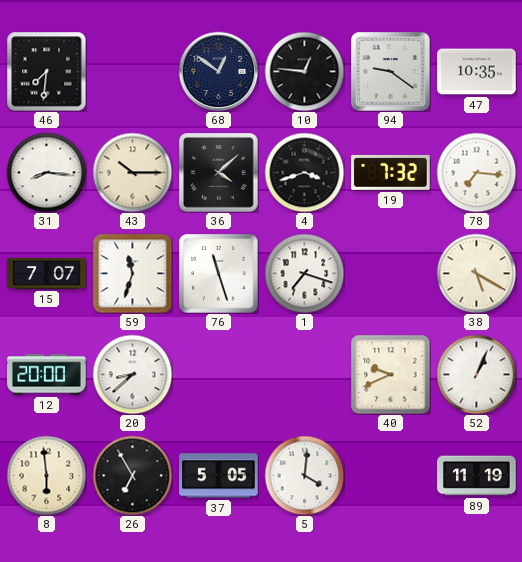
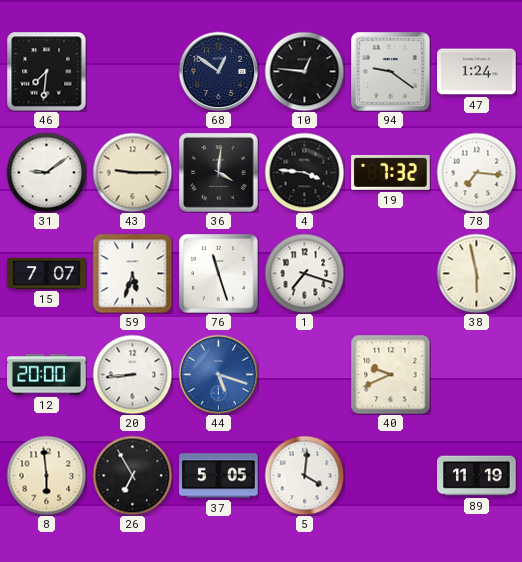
47: 10:35 -> 1:24 (477, 72)
31: 8:16 -> 9:09 (46, 172)
43: 10:15 -> 9:15 (132, 172)
36: 4:08 -> 4:01 (219, 173)
4: 3:42 -> 3:46 (304, 172)
59: 11:33 -> 5:33 (132, 273)
38: 5:20 -> 5:58 (476, 273)
20: 8:38 -> 8:44 (132, 374)
44: none -> 5:18 (218, 374)
52: 1:04 -> none (476, 374)
